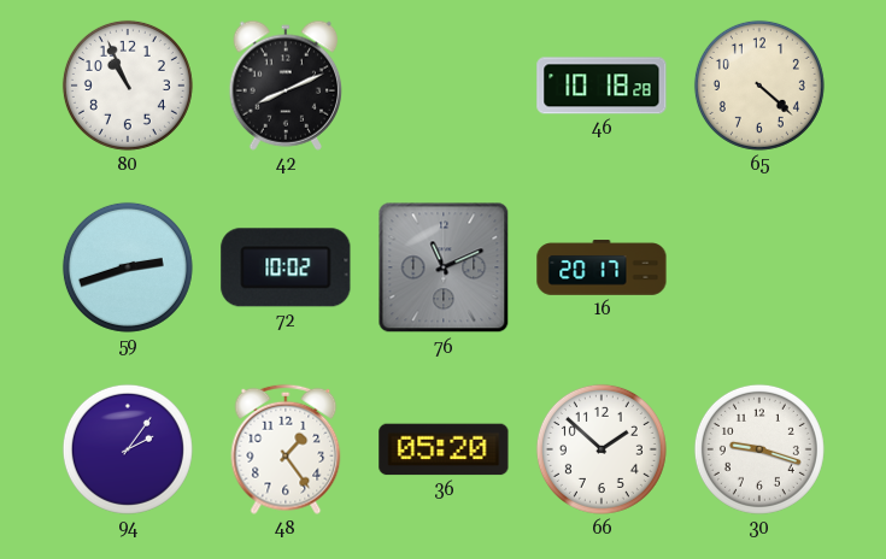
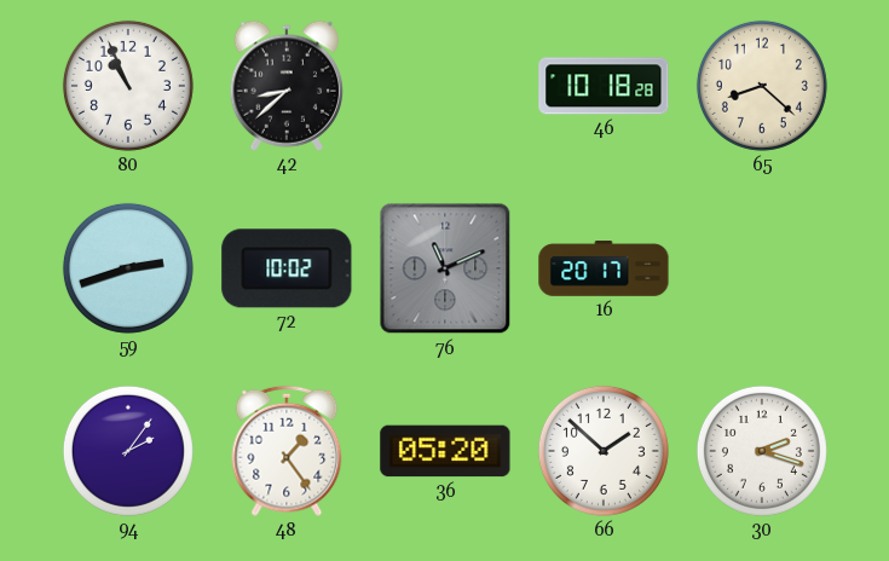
42: 8:11 -> 8:38 (287, 86)
65: 4:22 -> 8:22 (762, 86)
30: 9:18 -> 2:18 (762, 451)
